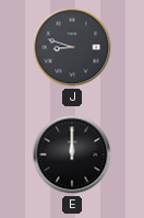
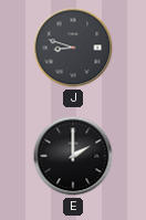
E: 12:00 -> 2:00 (73, 156)
